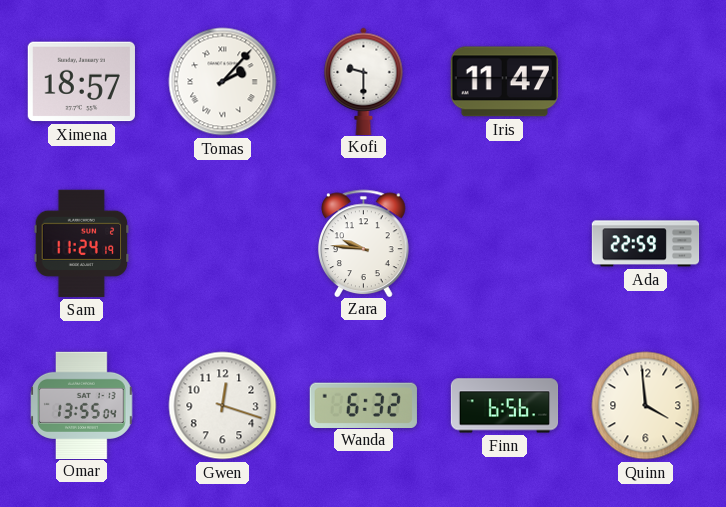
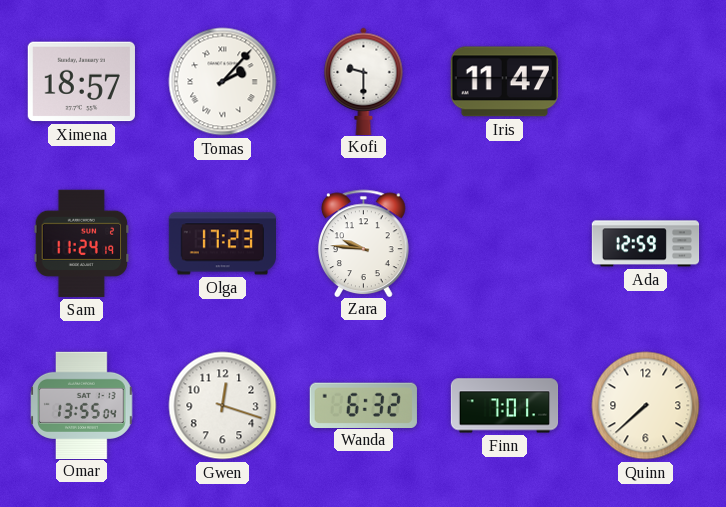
Olga: none -> 17:23 (222, 244)
Ada: 22:59 -> 12:59 (646, 244)
Finn: 6:56 -> 7:01 (505, 406)
Quinn: 3:59 -> 7:38 (646, 406)
